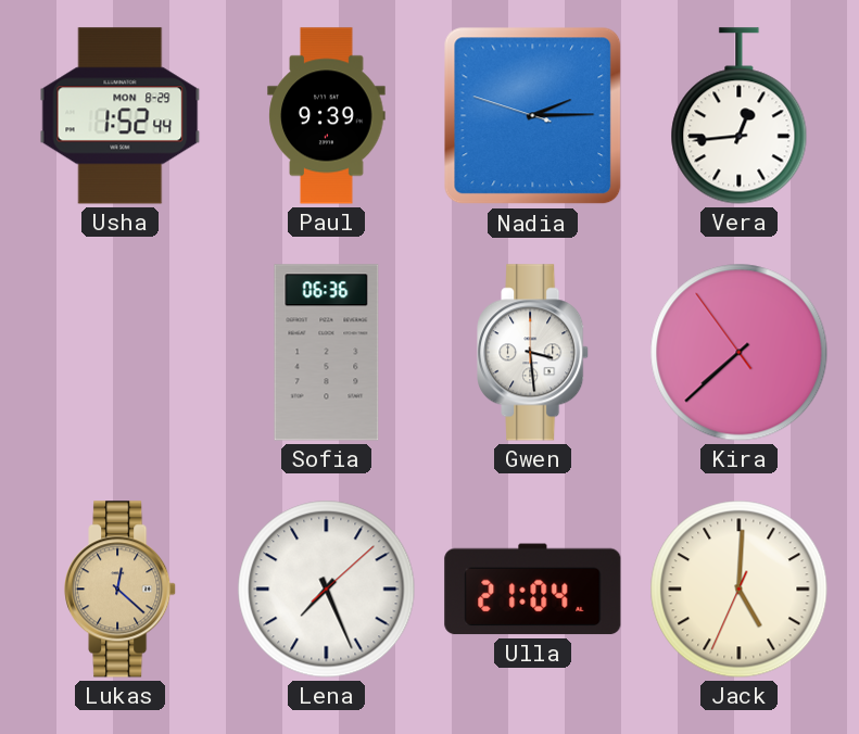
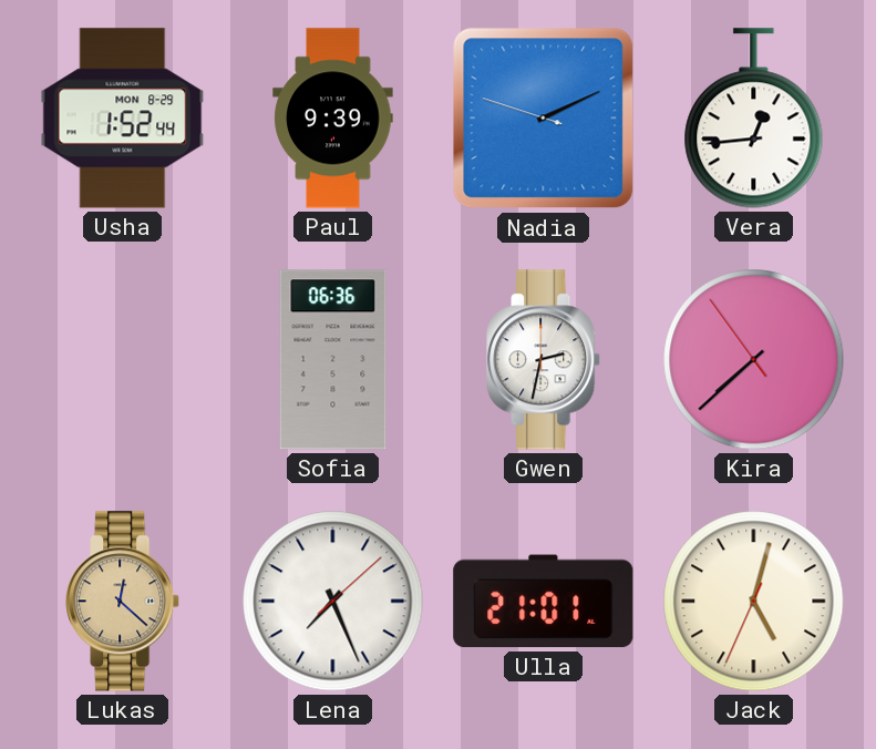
Nadia: 2:14 -> 2:10 (544, 119)
Gwen: 3:29 -> 2:32 (544, 360)
Ulla: 21:04 -> 21:01 (544, 602)
Jack: 5:00 -> 5:02 (754, 602)
